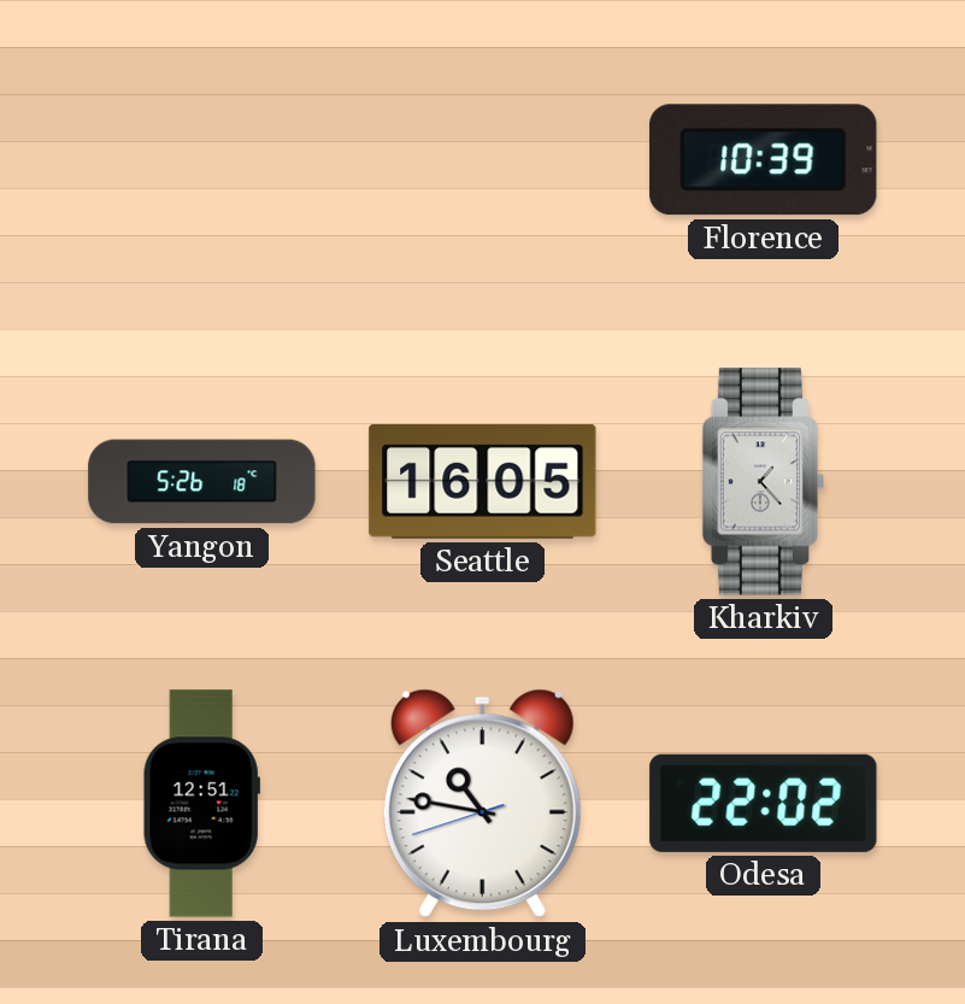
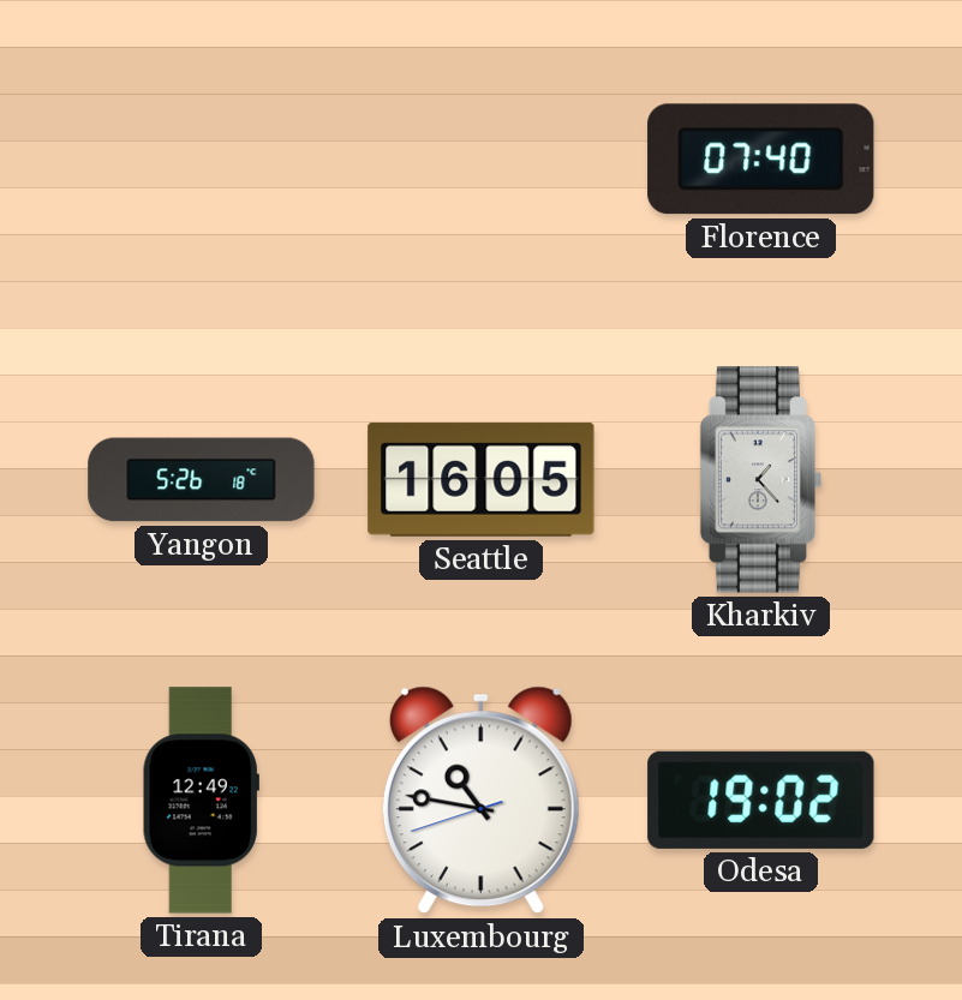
Florence: 10:39 -> 07:40 (761, 160)
Tirana: 12:51 -> 12:49 (201, 801)
Odesa: 22:02 -> 19:02 (761, 800)
